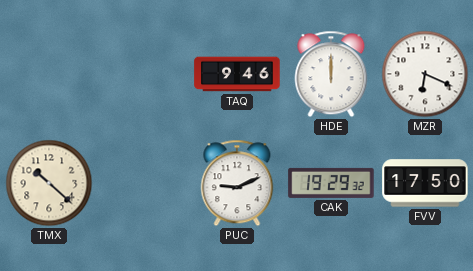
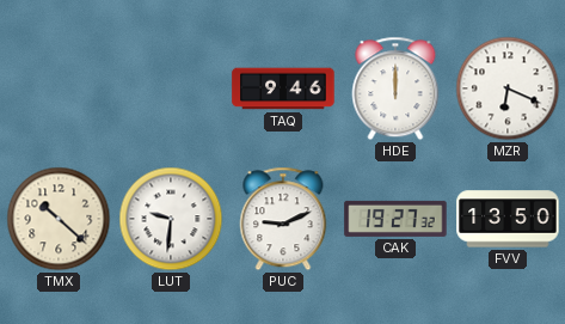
LUT: none -> 9:31 (171, 219)
CAK: 19:29 -> 19:27 (395, 219)
FVV: 17:50 -> 13:50 (508, 219)
